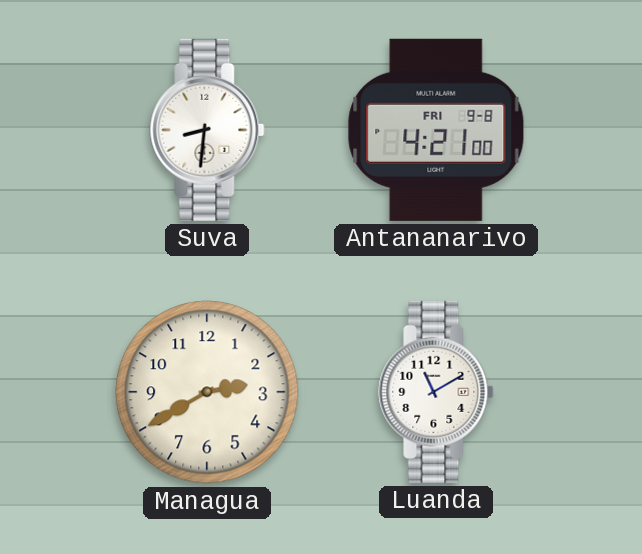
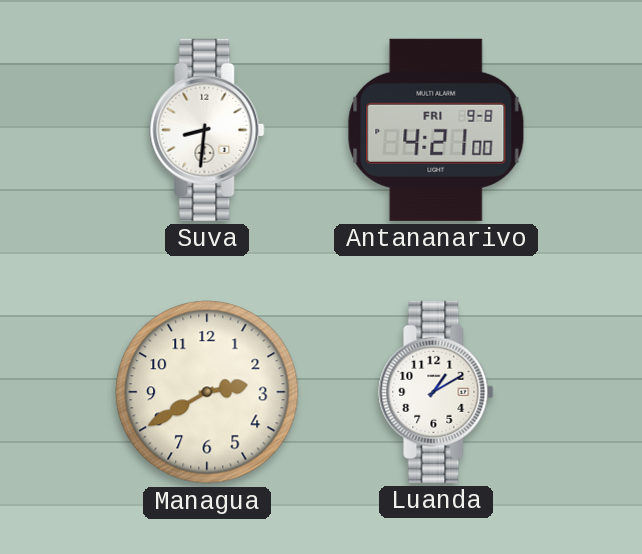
Luanda: 11:10 -> 1:10 (436, 392)
